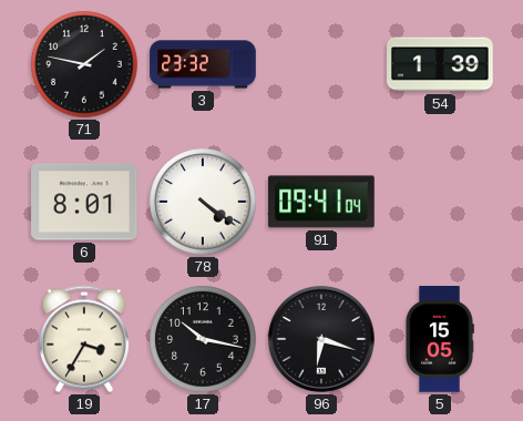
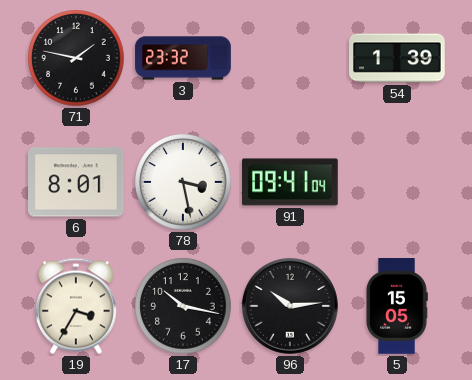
78: 4:21 -> 3:28 (183, 182)
96: 6:18 -> 10:14 (290, 306)
